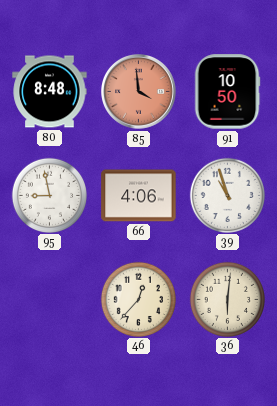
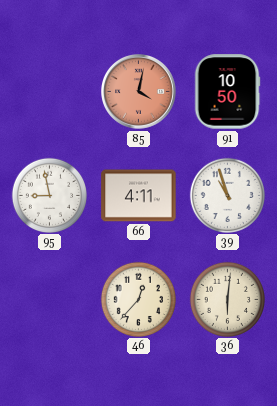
80: 8:48 -> none (50, 92)
85: 3:59 -> 4:02 (139, 92)
66: 4:06 -> 4:11 (139, 196)
